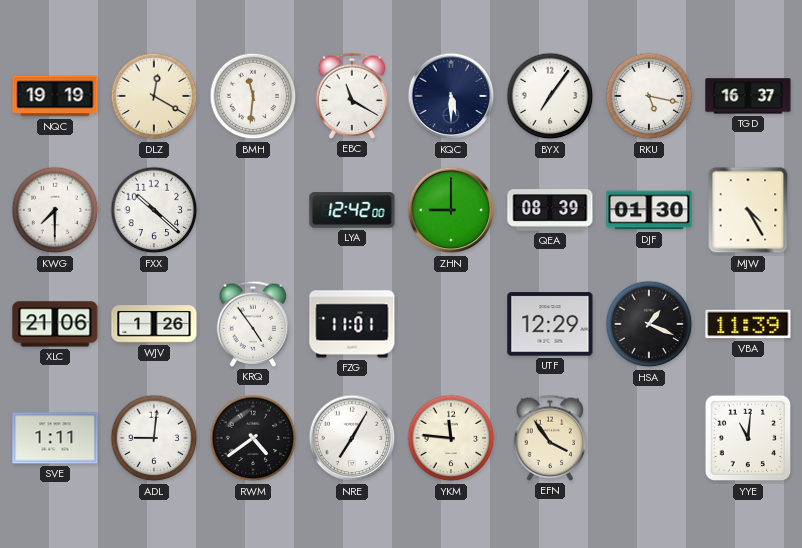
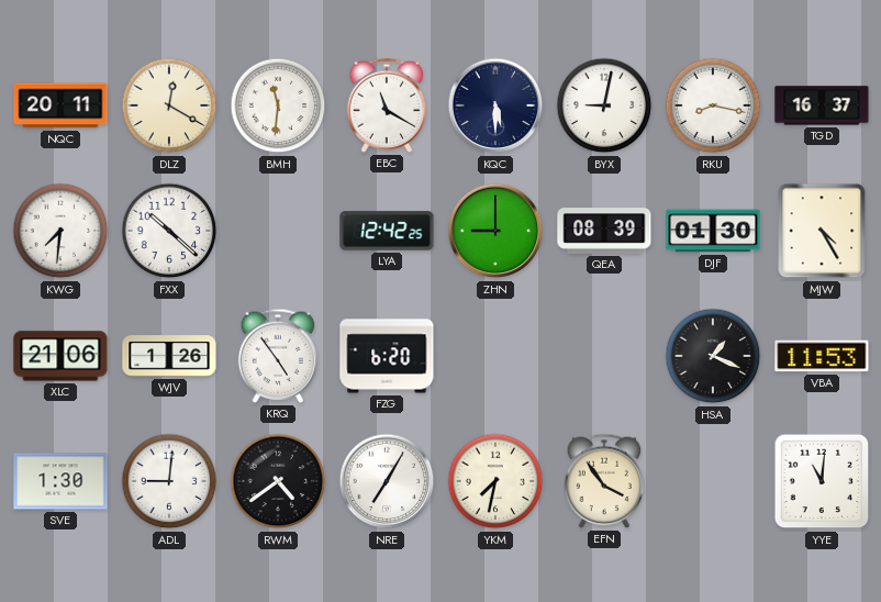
NQC: 19:19 -> 20:11 (60, 105)
BYX: 7:06 -> 9:02 (604, 105)
RKU: 5:17 -> 8:17 (713, 105)
KWG: 7:30 -> 7:31 (60, 231)
LYA: 12:42:00 -> 12:42:25 (387, 231)
FZG: 11:01 -> 6:20 (387, 356)
UTF: 12:29 -> none (550, 324)
VBA: 11:39 -> 11:53 (822, 356)
SVE: 1:11 -> 1:30 (60, 481)
YKM: 11:46 -> 7:32 (495, 481)
